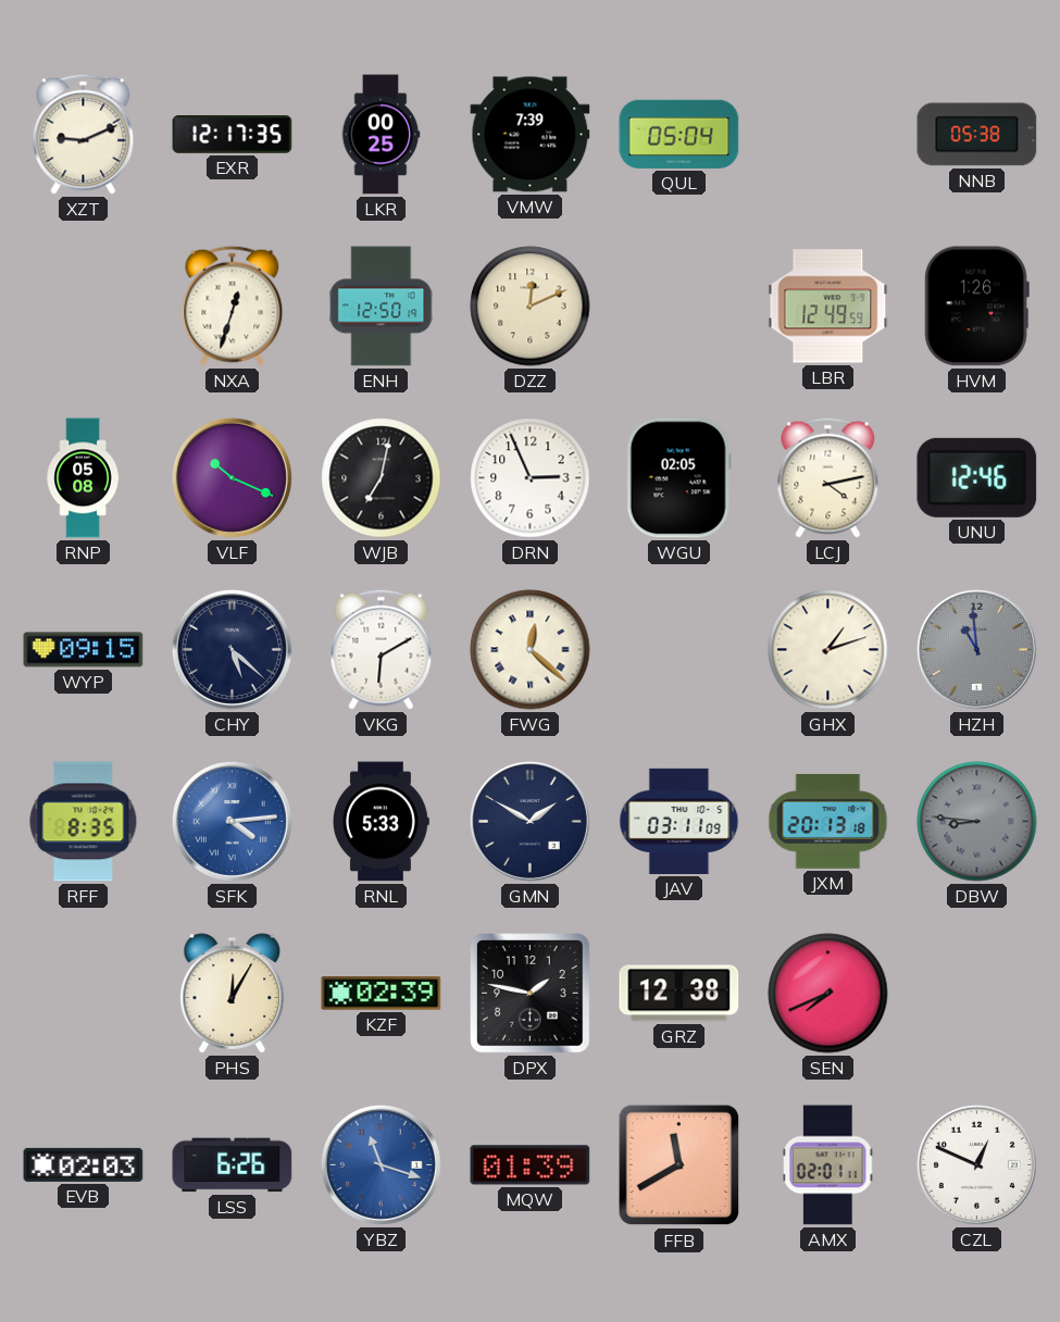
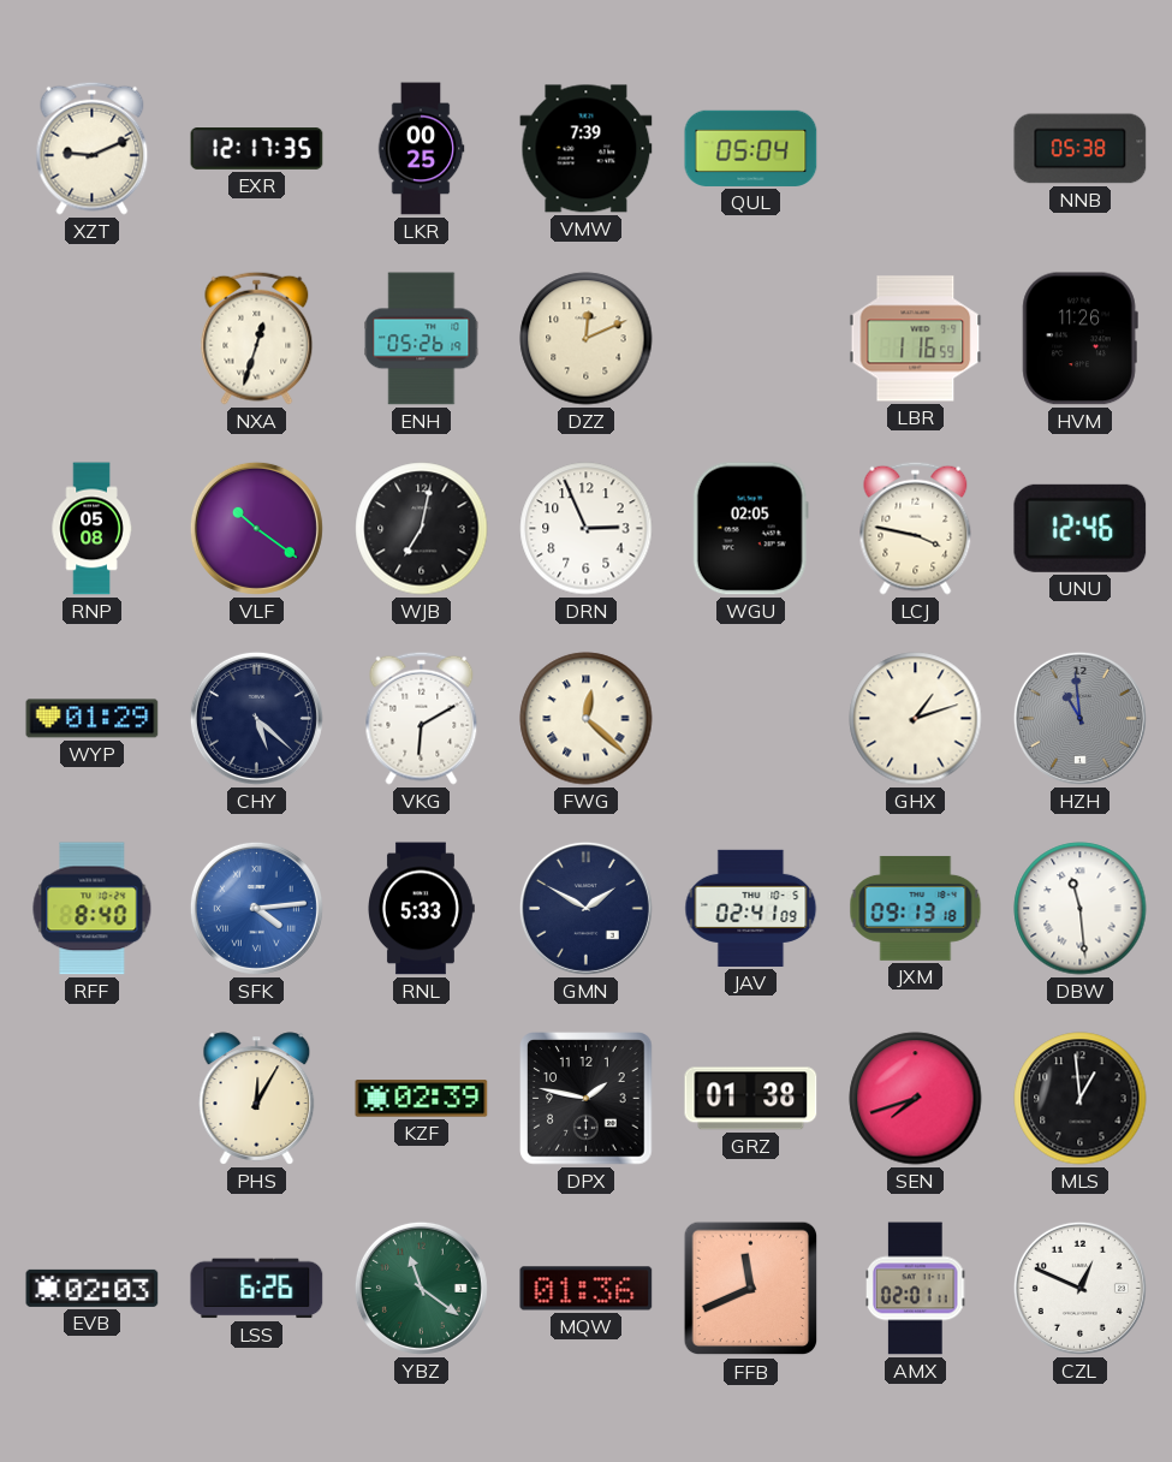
ENH: 12:50 -> 05:26 (422, 339)
LBR: 12:49 -> 1:16 (916, 339)
HVM: 1:26 -> 11:26 (1079, 339)
VLF: 10:19 -> 10:21 (256, 528)
LCJ: 4:13 -> 3:47 (916, 528)
WYP: 09:15 -> 01:29 (93, 719)
RFF: 8:35 -> 8:40 (93, 909)
JAV: 03:11 -> 02:41 (751, 908)
JXM: 20:13 -> 09:13 (916, 908)
DBW: 8:46 -> 11:29 (1081, 909)
DBW dial: grey -> white (1081, 909)
GRZ: 12:38 -> 01:38 (751, 1099)
SEN: 7:41 -> 7:42 (916, 1099)
MLS: none -> 12:59 (1081, 1099)
YBZ: 11:18 -> 11:21 (421, 1288)
YBZ dial: blue -> green (421, 1288)
MQW: 01:39 -> 01:36 (587, 1289)
FFB: 11:40 -> 11:41 (751, 1289)
